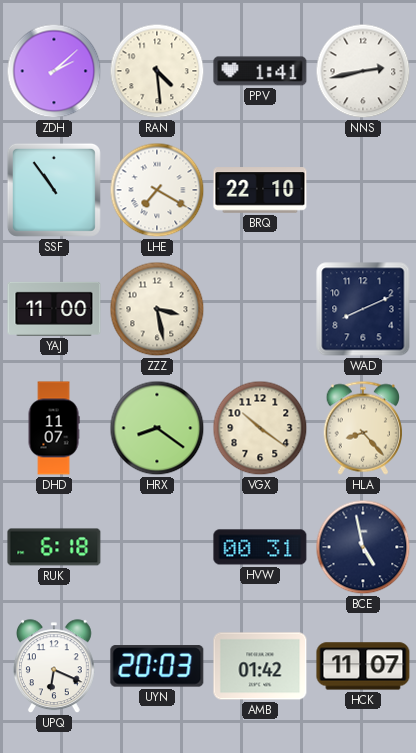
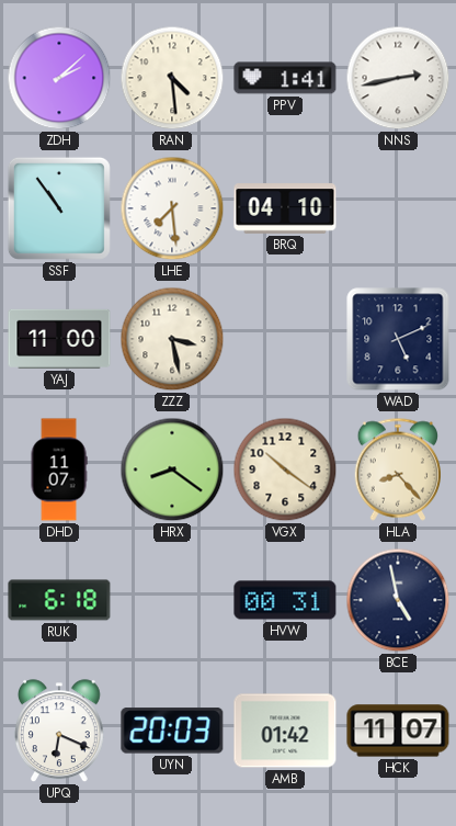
LHE: 7:20 -> 7:29 (172, 208)
BRQ: 22:10 -> 04:10 (285, 208)
WAD: 8:11 -> 5:11 (398, 339)
